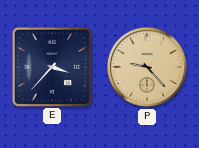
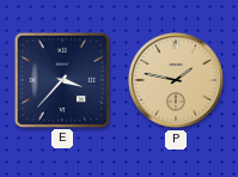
P: 9:23 -> 1:47 (177, 81)
